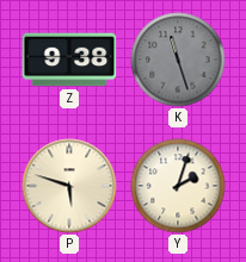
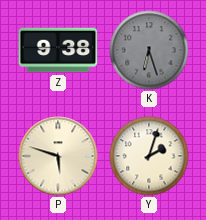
K: 11:27 -> 6:27 (149, 50)
